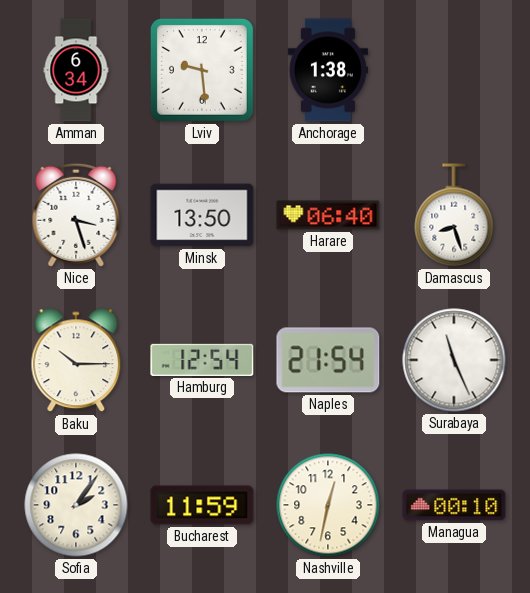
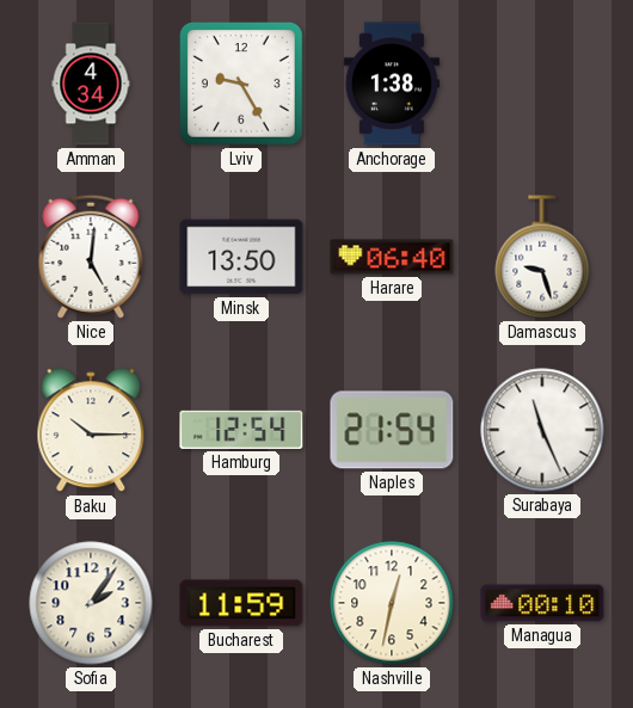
Amman: 6:34 -> 4:34 (91, 84)
Lviv: 9:29 -> 9:25 (241, 84)
Nice: 3:27 -> 5:01 (91, 257)
Damascus: 8:27 -> 9:27 (542, 257)
